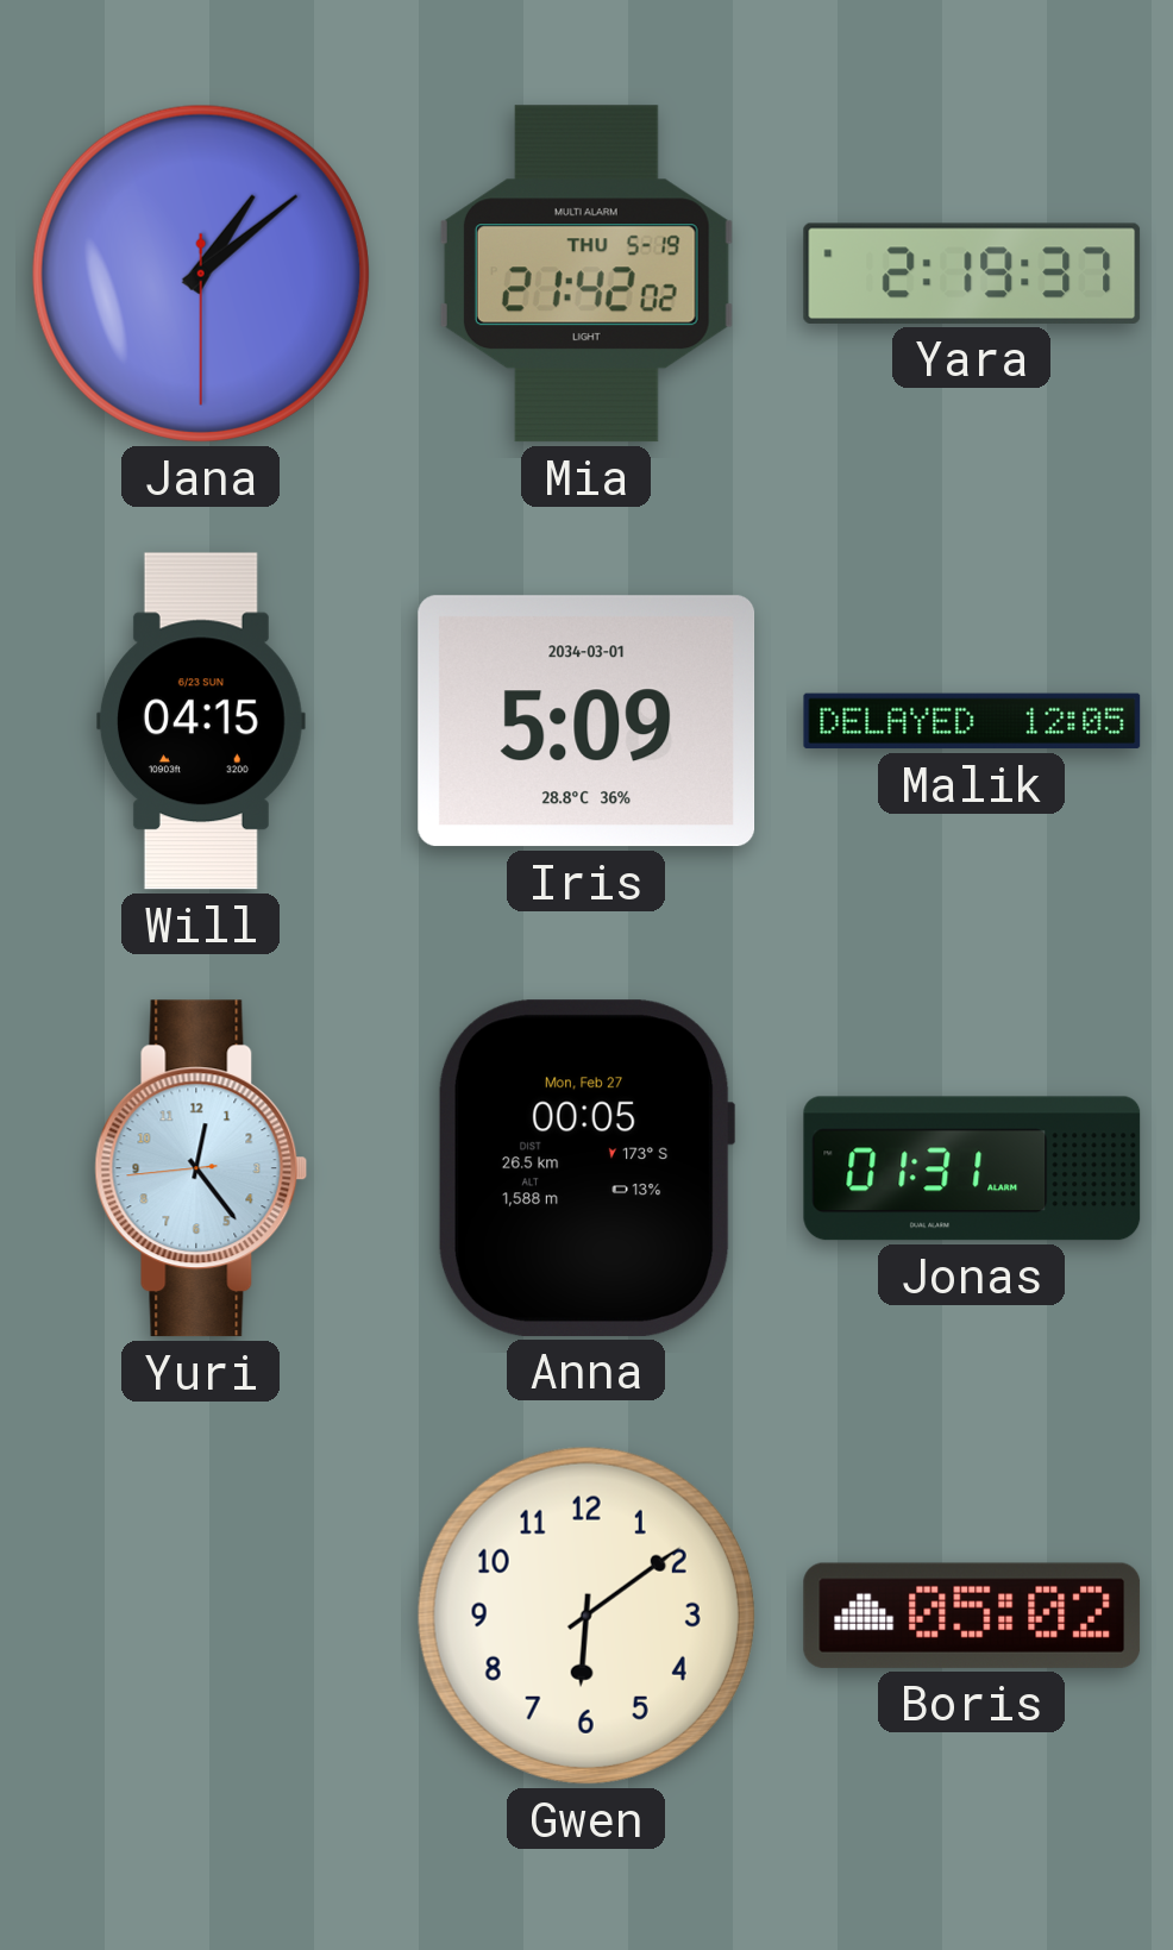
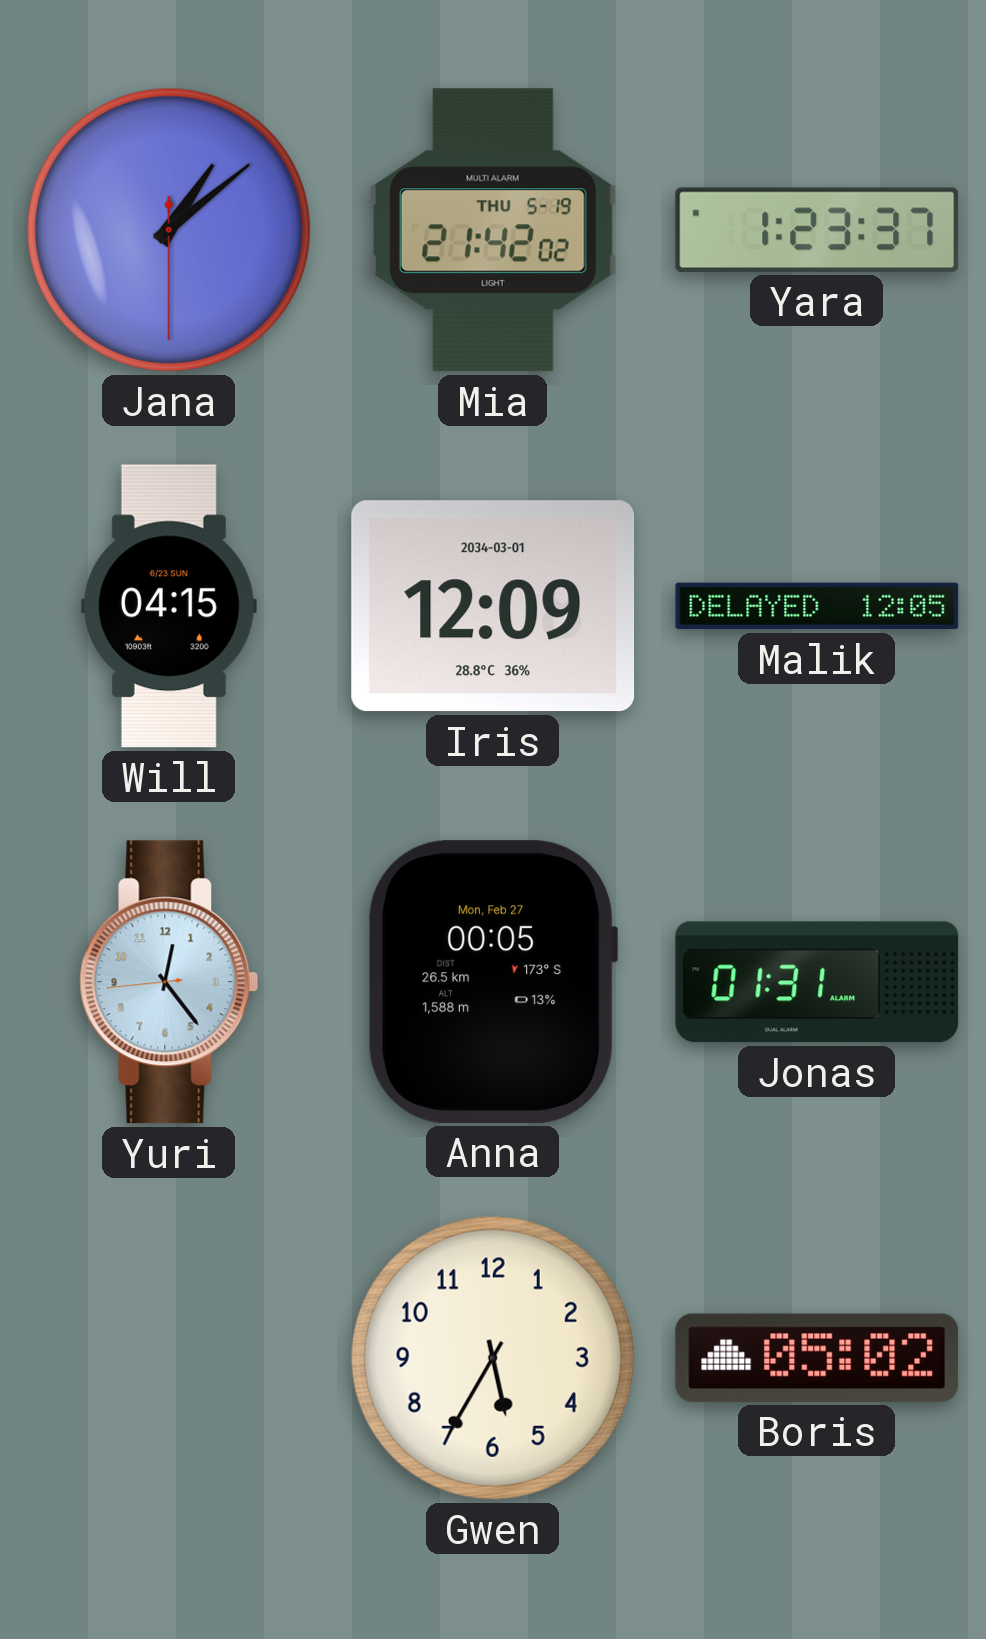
Yara: 2:19 -> 1:23 (817, 230)
Iris: 5:09 -> 12:09 (493, 606)
Gwen: 6:09 -> 5:35 (493, 1358)
